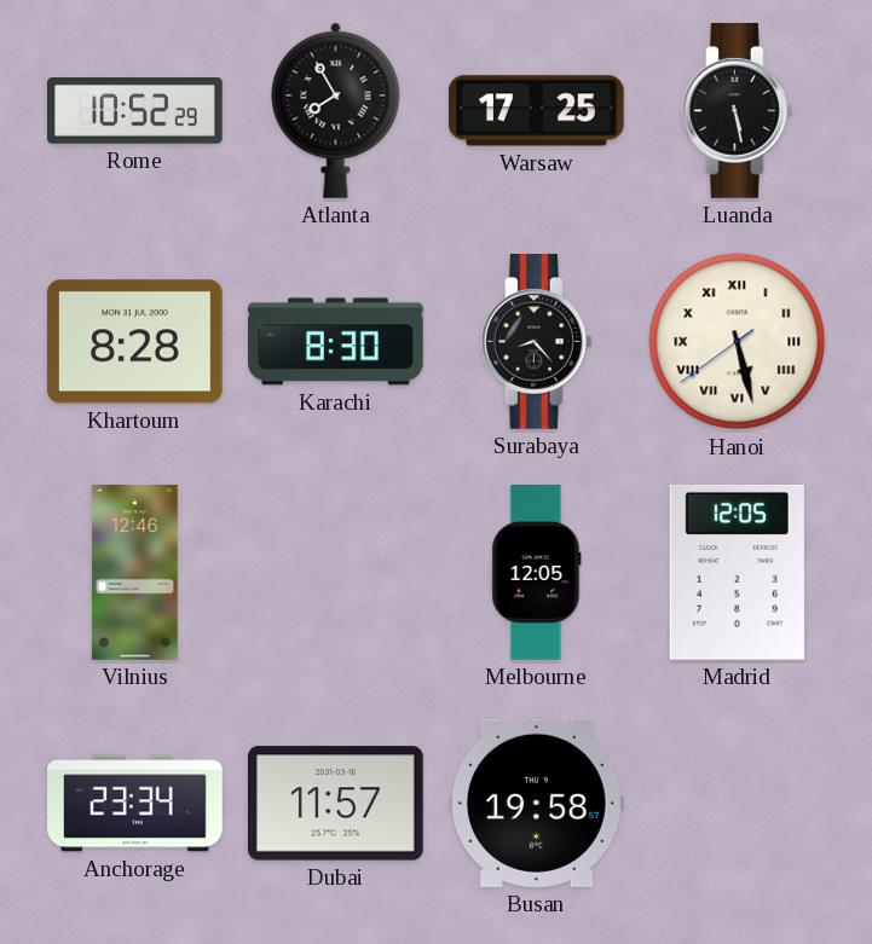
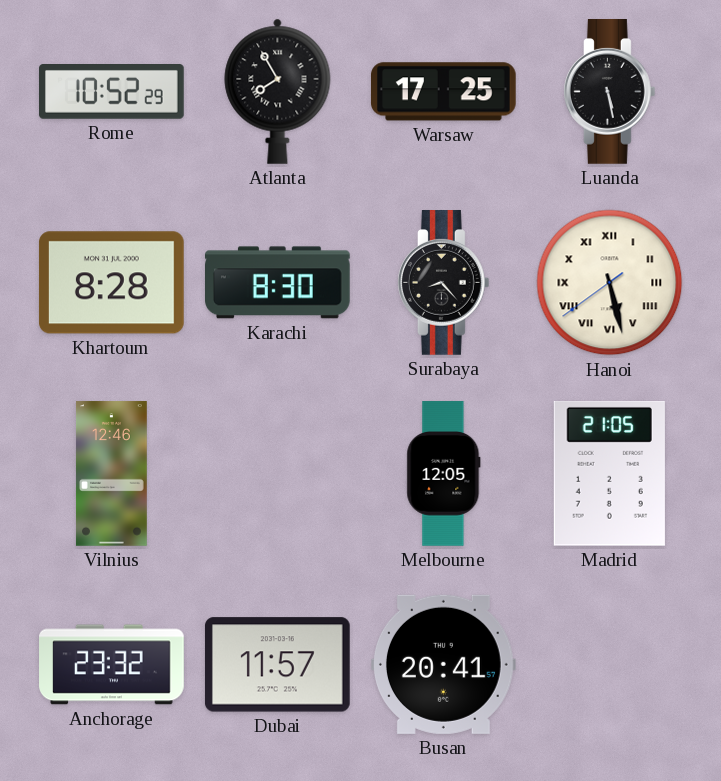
Madrid: 12:05 -> 21:05 (609, 473)
Anchorage: 23:34 -> 23:32 (112, 665)
Busan: 19:58 -> 20:41 (443, 664)
